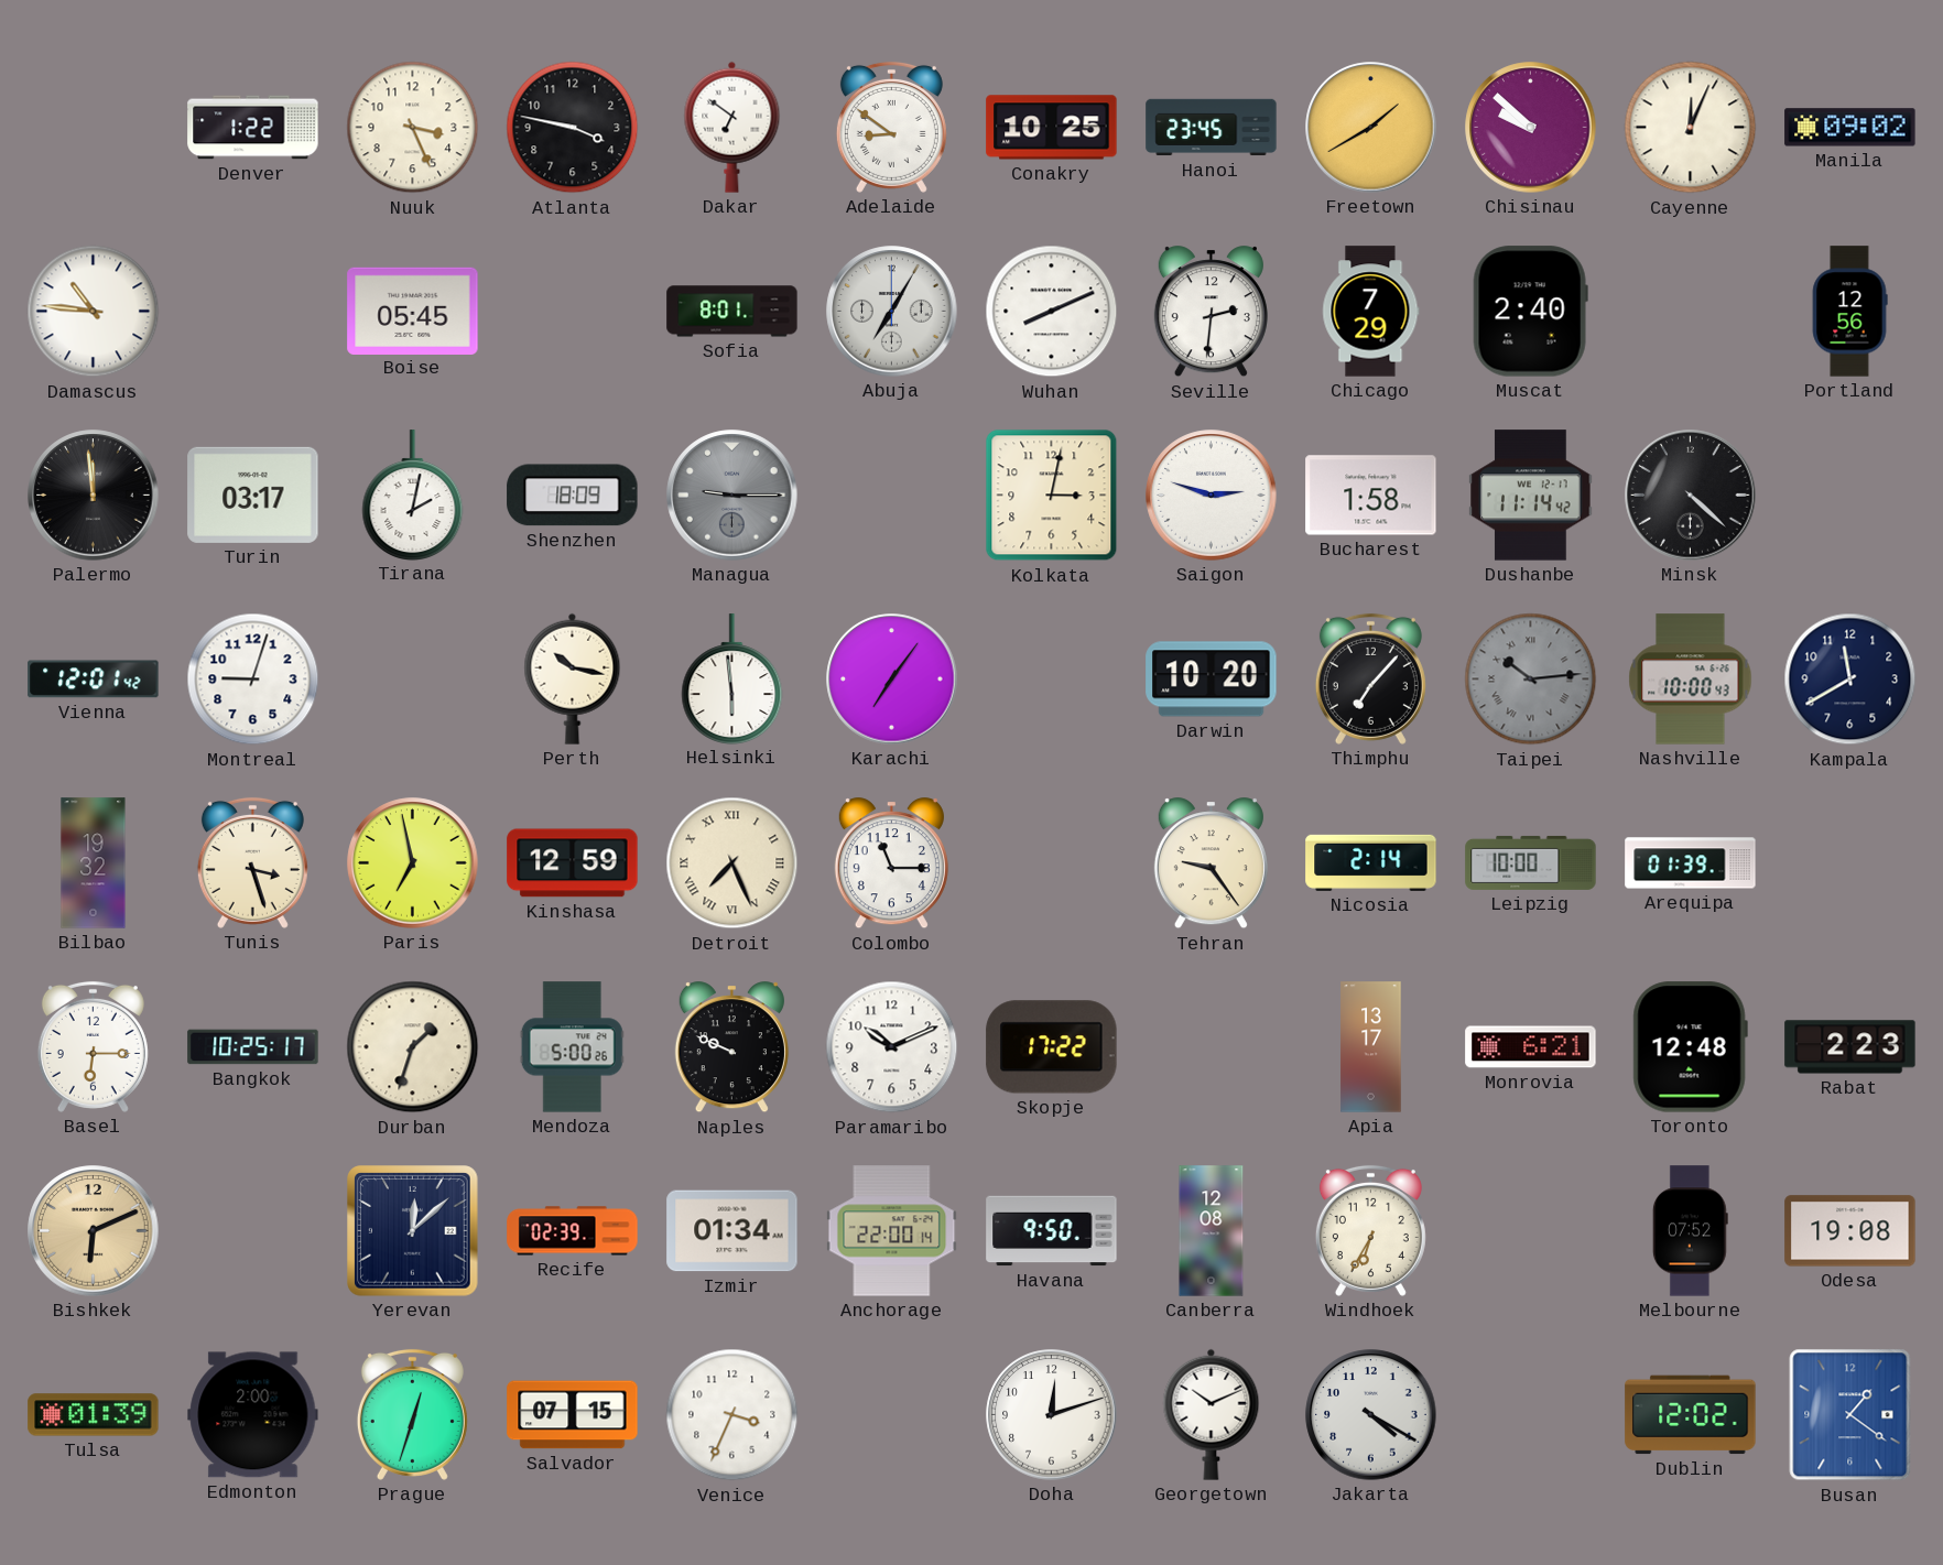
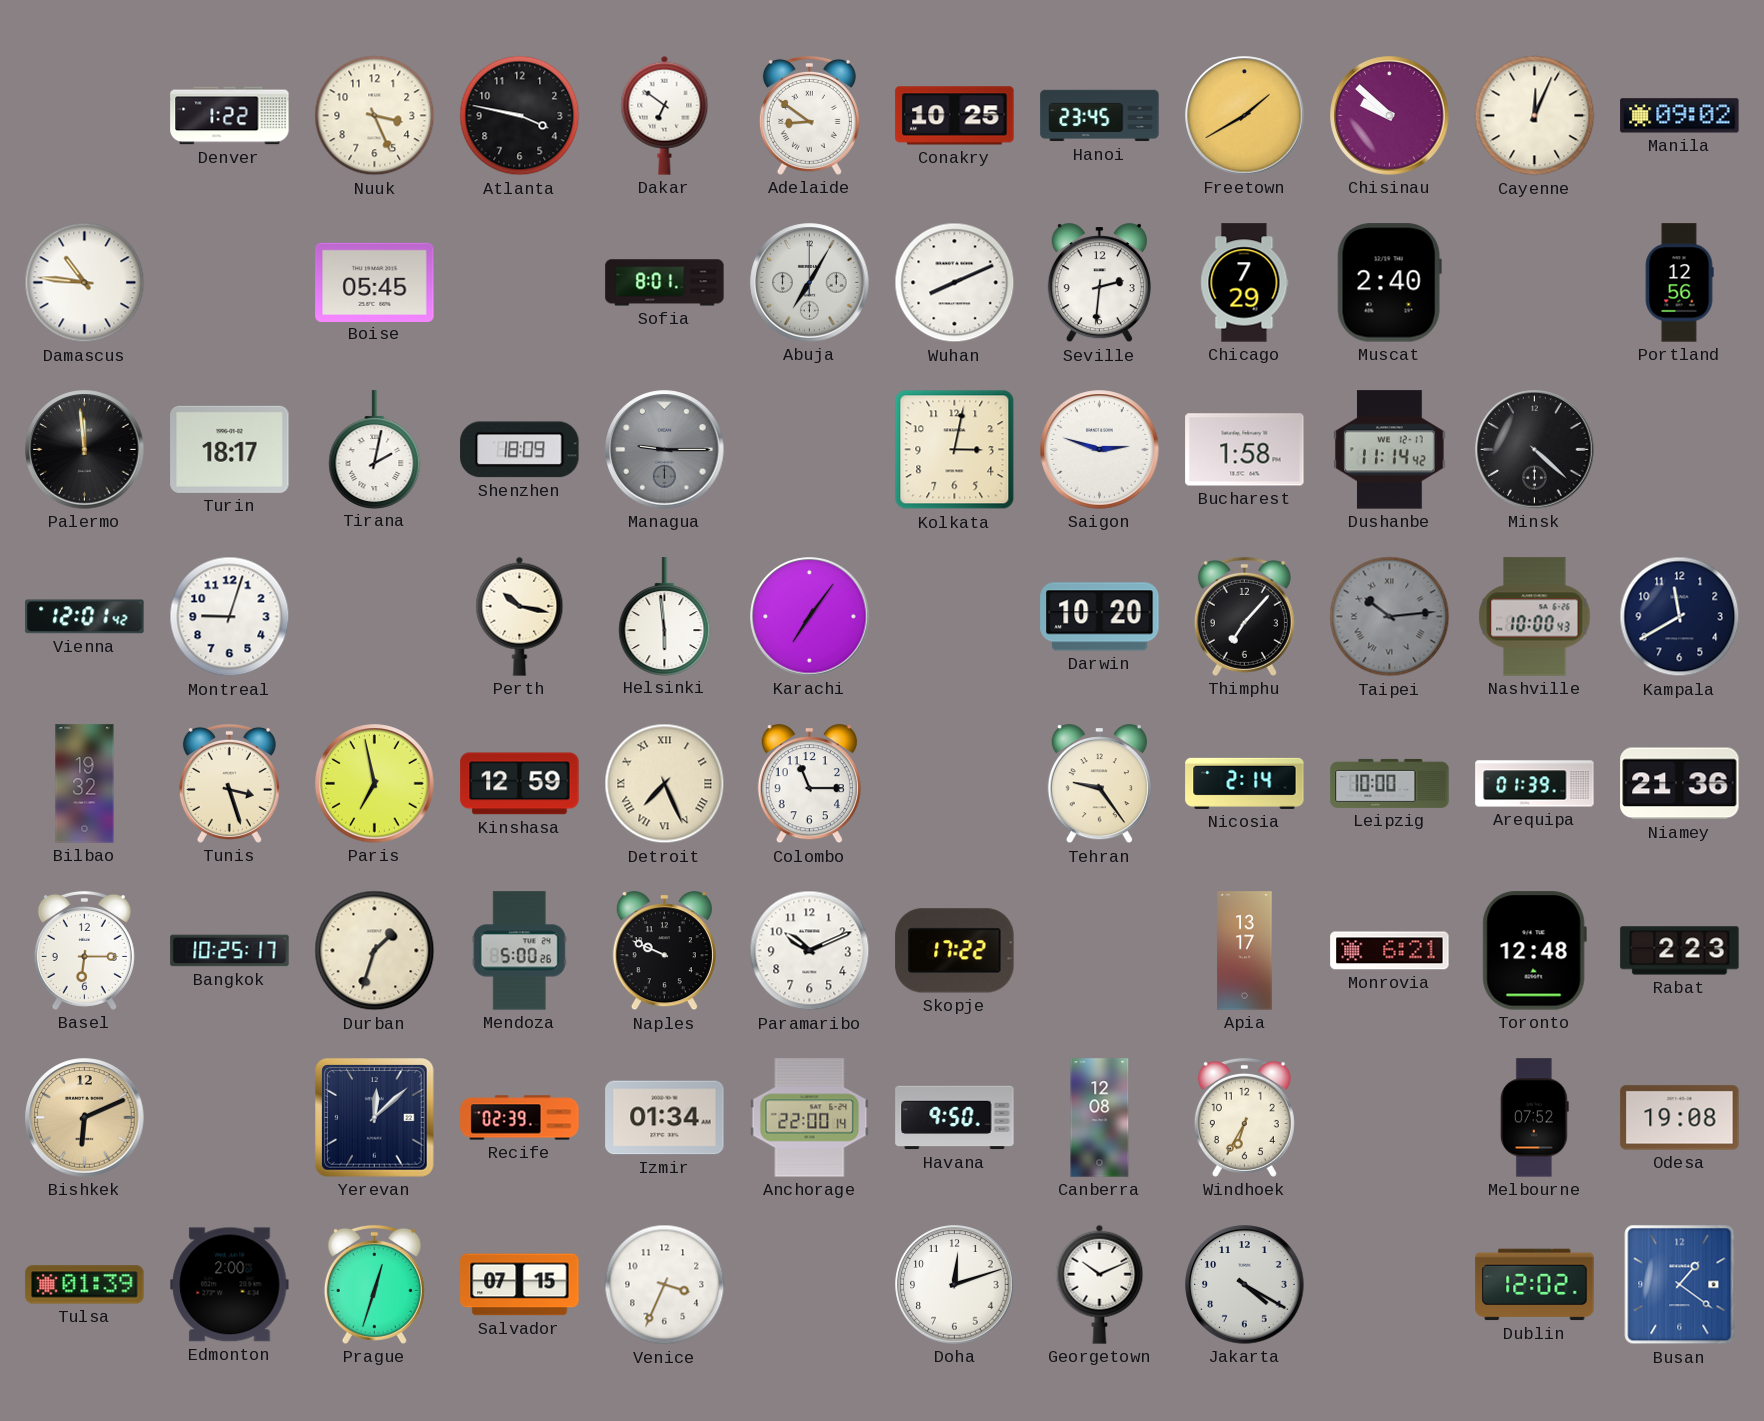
Turin: 03:17 -> 18:17 (230, 449)
Niamey: none -> 21:36 (1680, 784)
